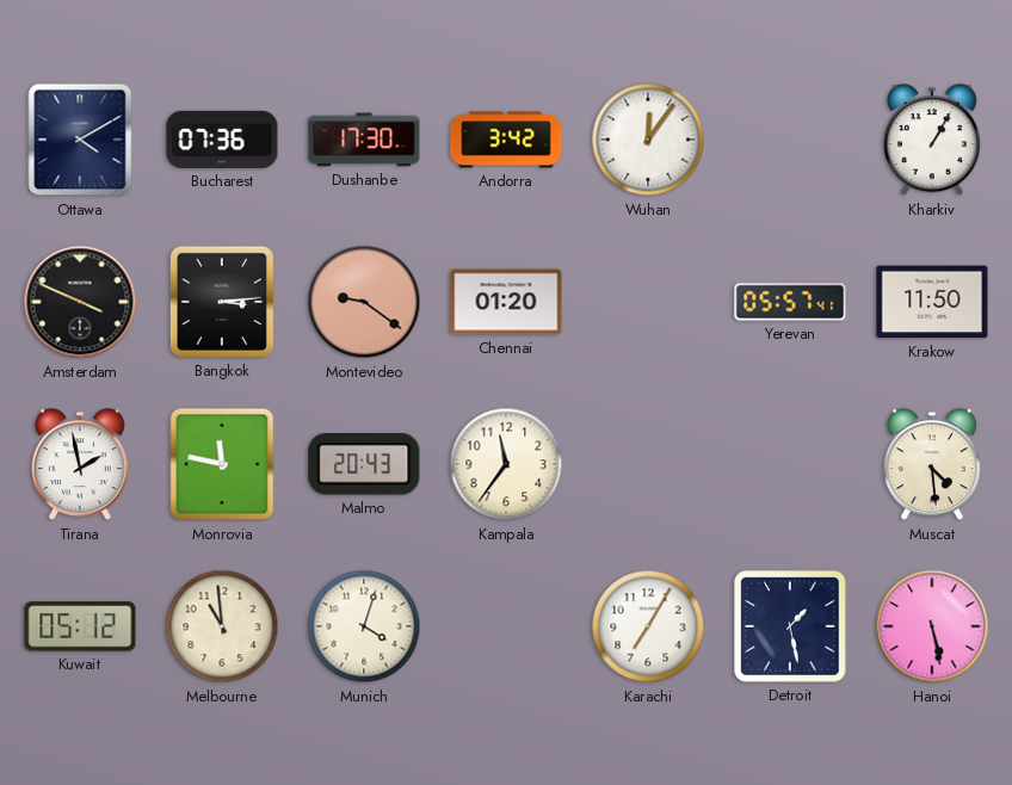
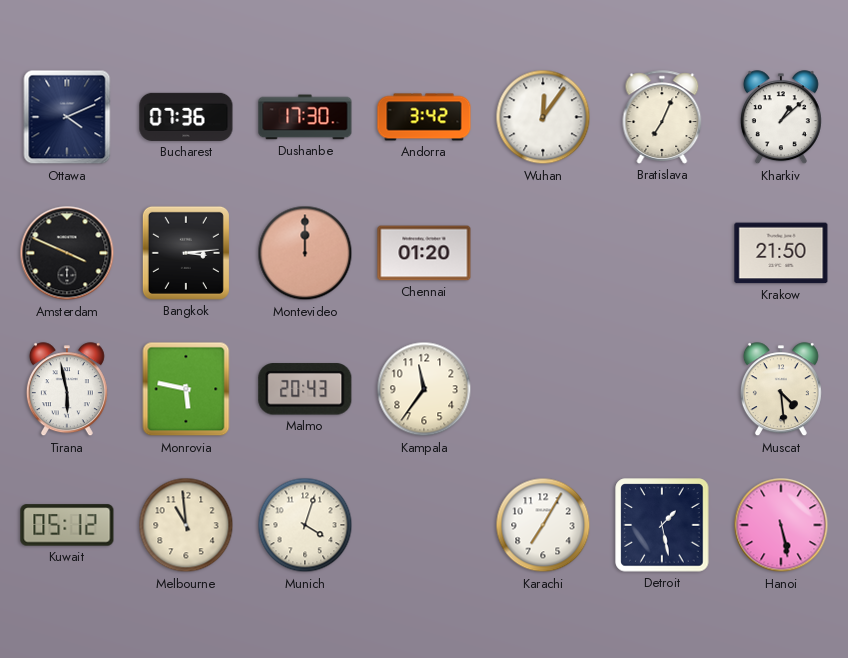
Ottawa: 4:10 -> 4:11 (67, 117)
Bratislava: none -> 7:04 (662, 117)
Kharkiv: 1:05 -> 1:08 (781, 118)
Montevideo: 9:21 -> 12:00 (305, 253)
Yerevan: 05:57 -> none (790, 302)
Krakow: 11:50 -> 21:50 (781, 253)
Tirana: 1:58 -> 5:58 (67, 390)
Monrovia: 11:47 -> 5:47 (186, 389)
